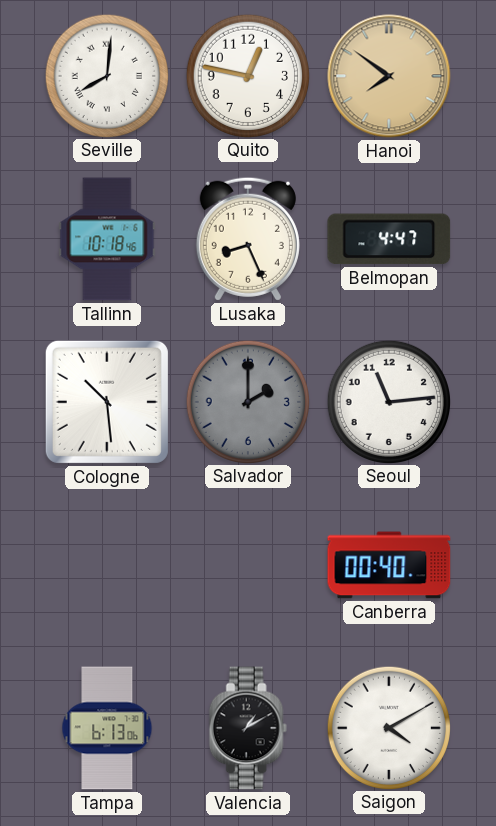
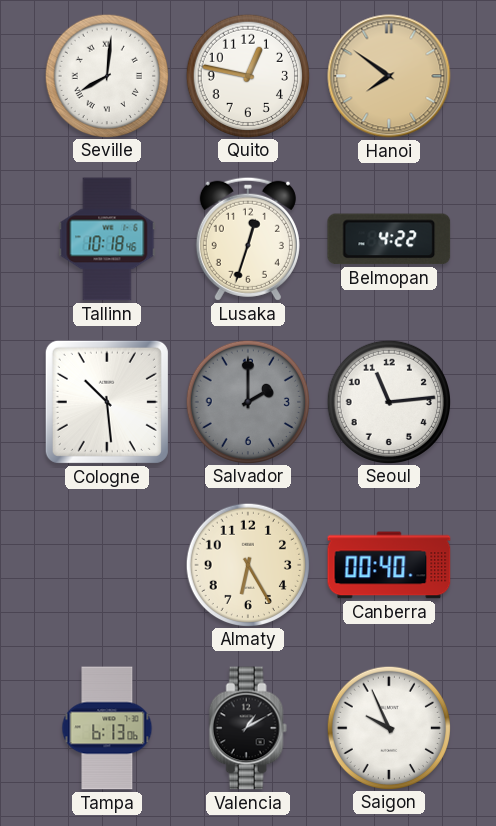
Lusaka: 8:26 -> 12:33 (248, 239)
Belmopan: 4:47 -> 4:22 (389, 239)
Almaty: none -> 6:25 (247, 564)
Saigon: 4:10 -> 9:56 (388, 727)
